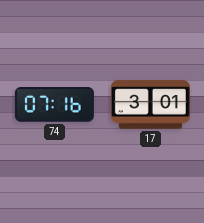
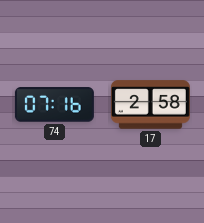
17: 3:01 -> 2:58 (150, 105)
